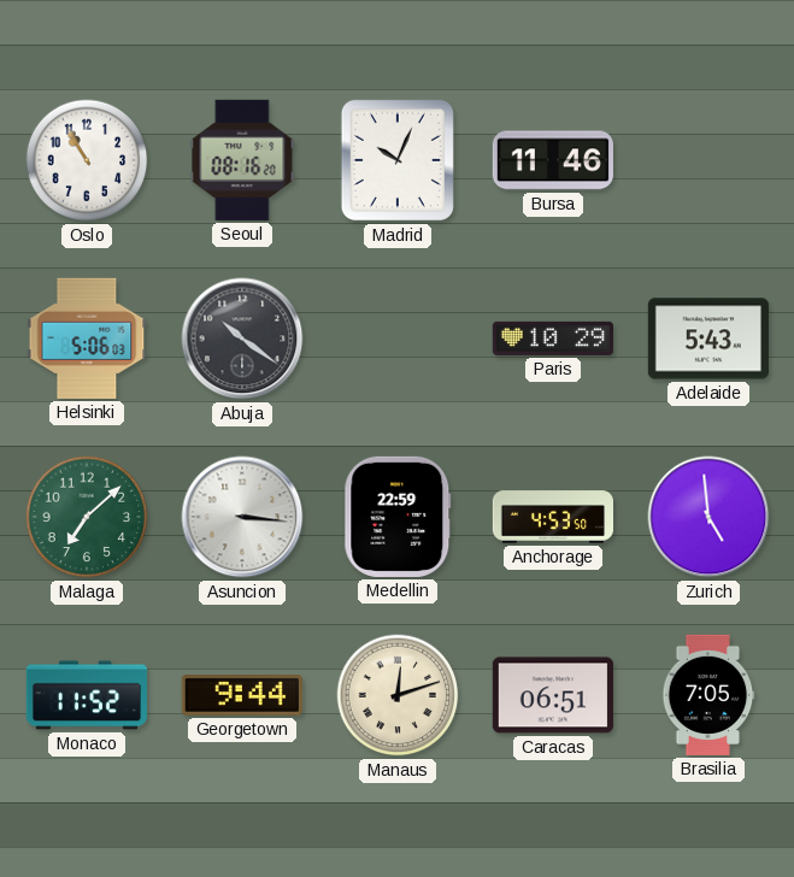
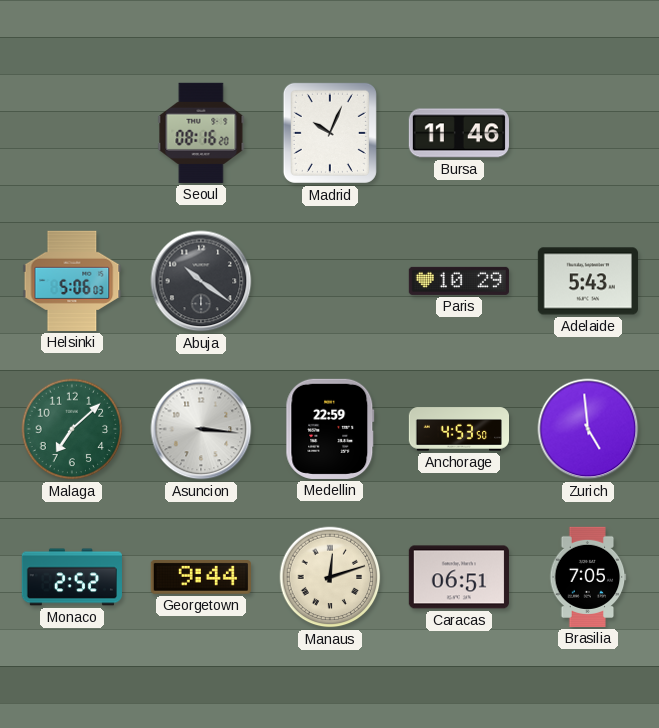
Oslo: 10:55 -> none (87, 160)
Monaco: 11:52 -> 2:52 (71, 577)
